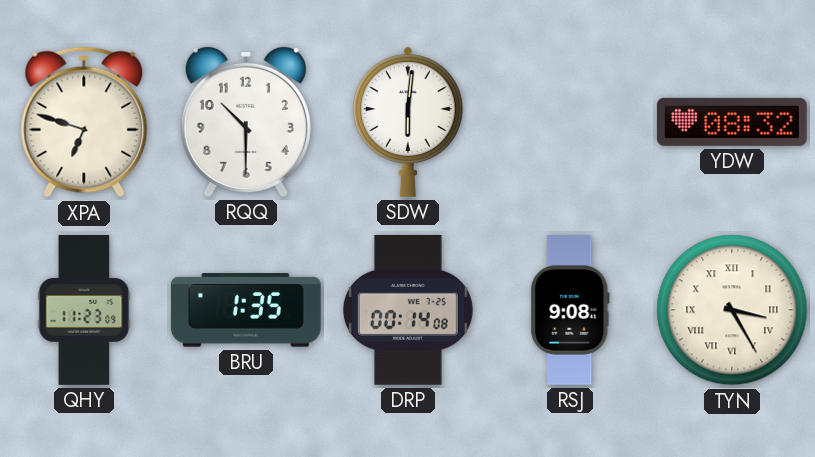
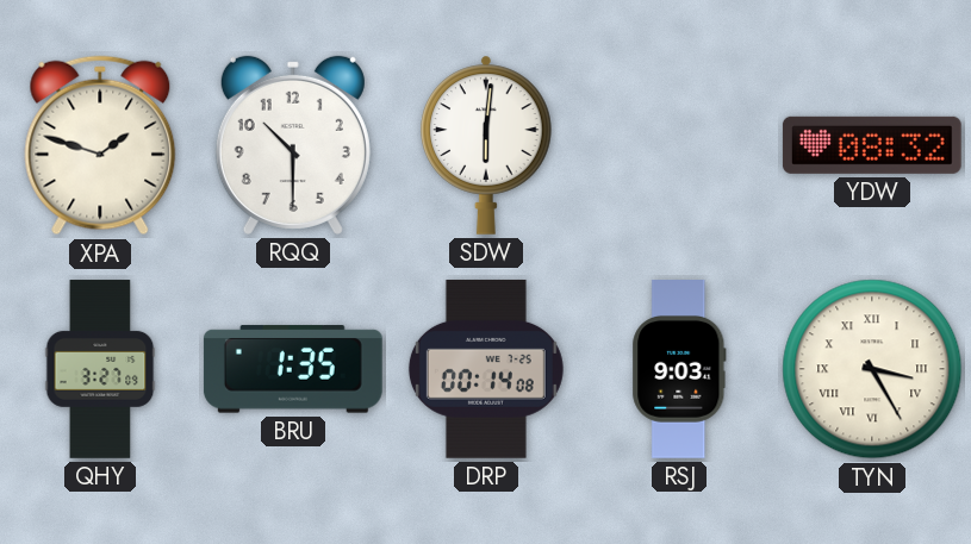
XPA: 6:48 -> 1:48 (100, 145)
QHY: 11:23 -> 3:27 (100, 369)
RSJ: 9:08 -> 9:03 (679, 370)
